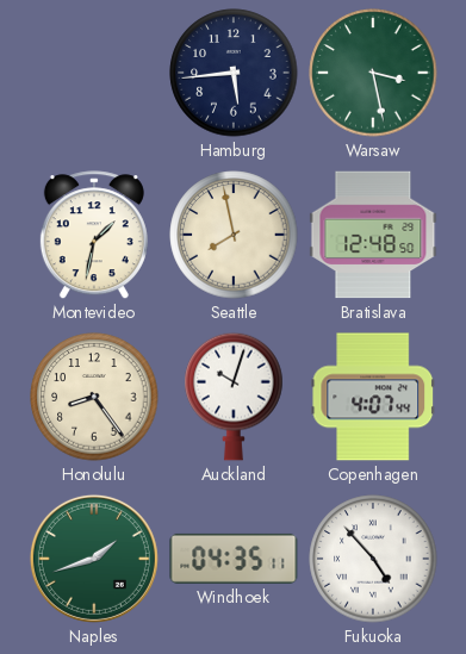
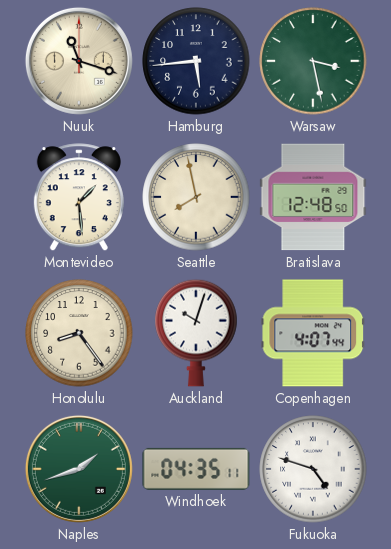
Nuuk: none -> 11:18 (79, 61)
Montevideo: 1:32 -> 1:29 (79, 198)
Fukuoka: 4:53 -> 4:48 (313, 469)
